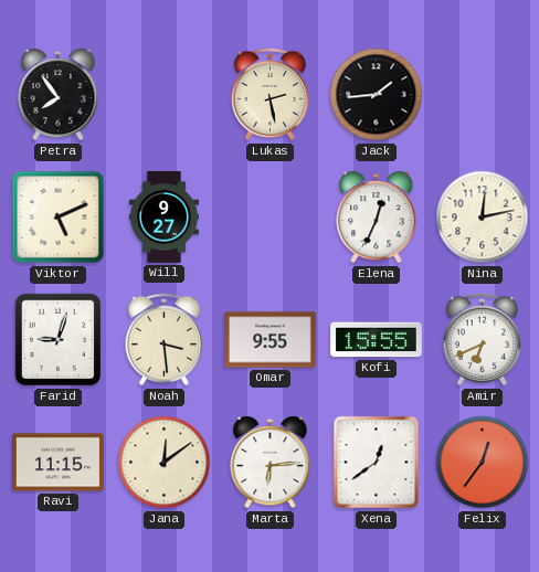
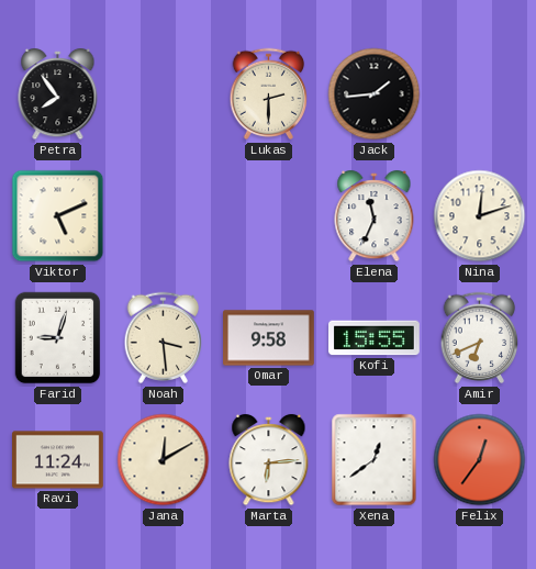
Lukas: 2:28 -> 2:30 (269, 94)
Will: 9:27 -> none (163, 218)
Elena: 12:34 -> 11:34 (375, 216)
Nina: 12:13 -> 12:12 (480, 216)
Omar: 9:55 -> 9:58 (269, 338)
Ravi: 11:15 -> 11:24 (58, 460)
Jana: 12:09 -> 12:10 (164, 460)
